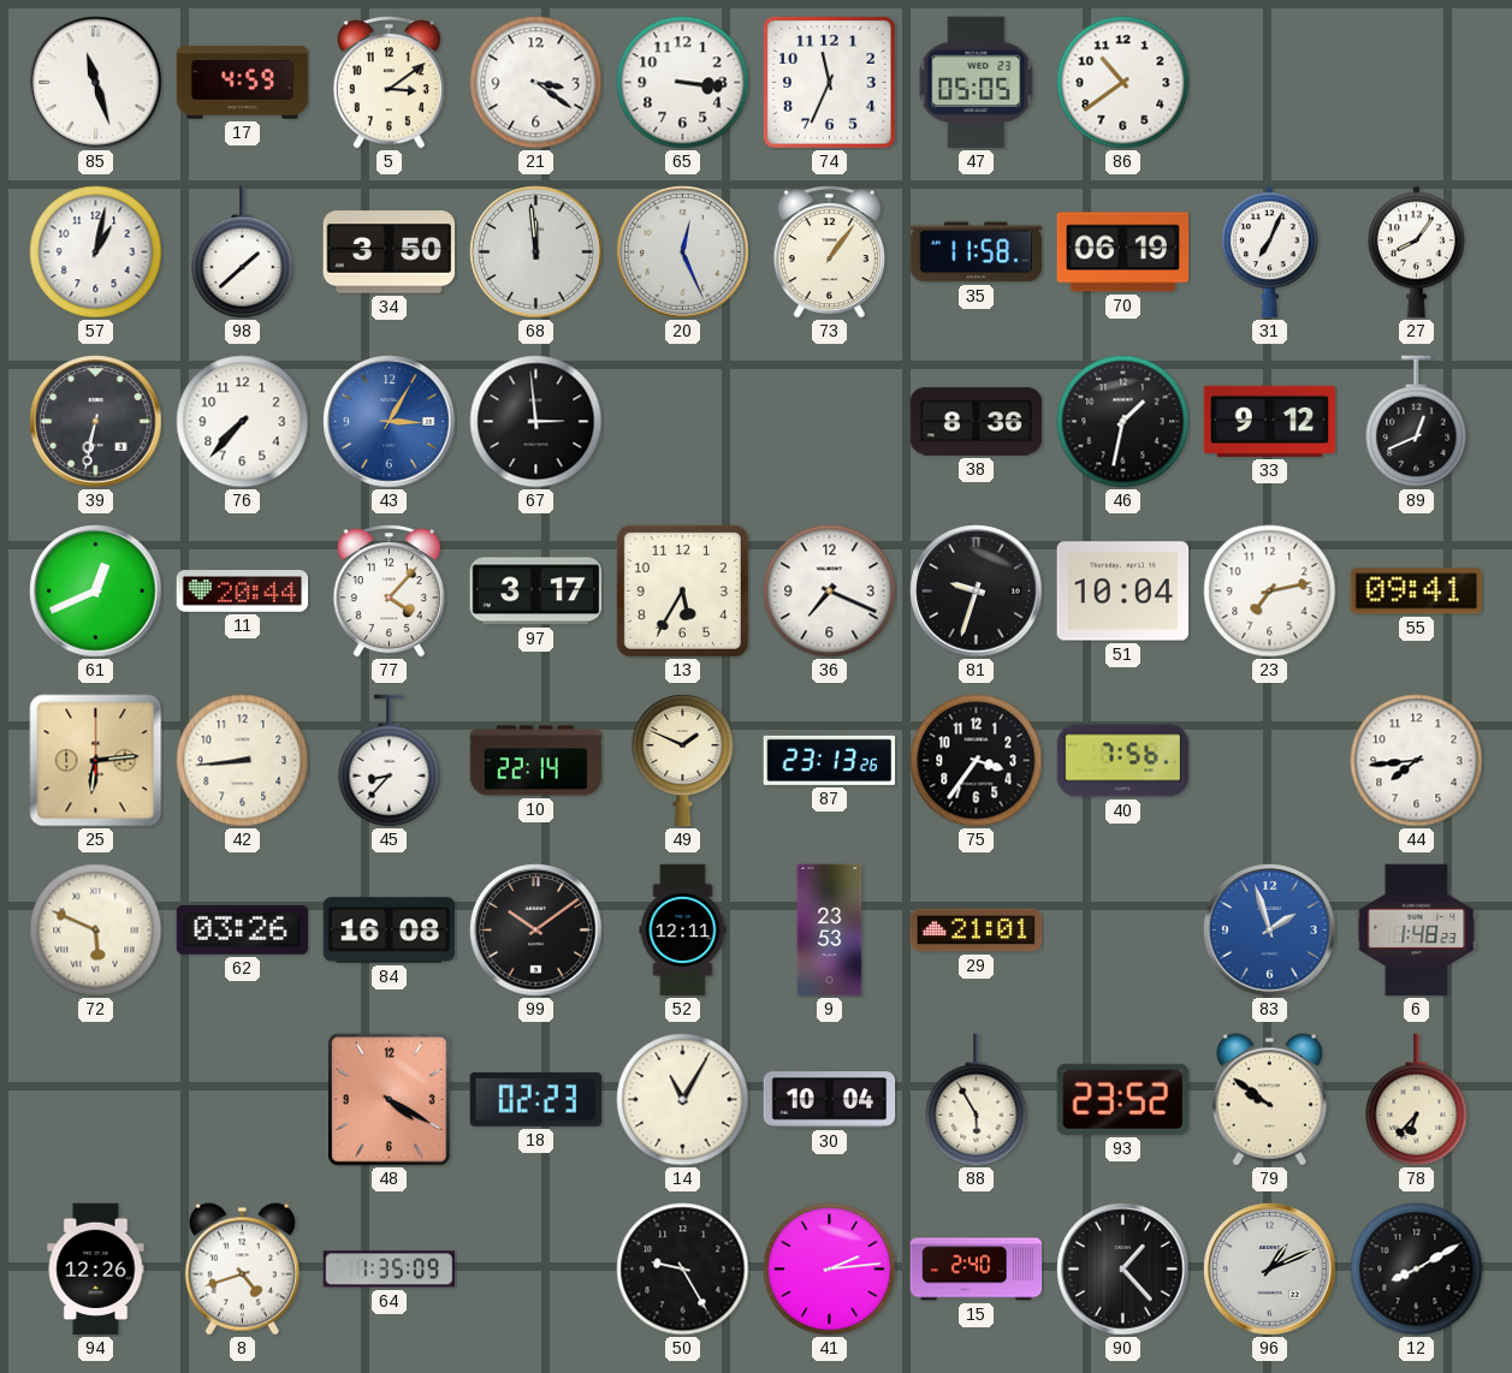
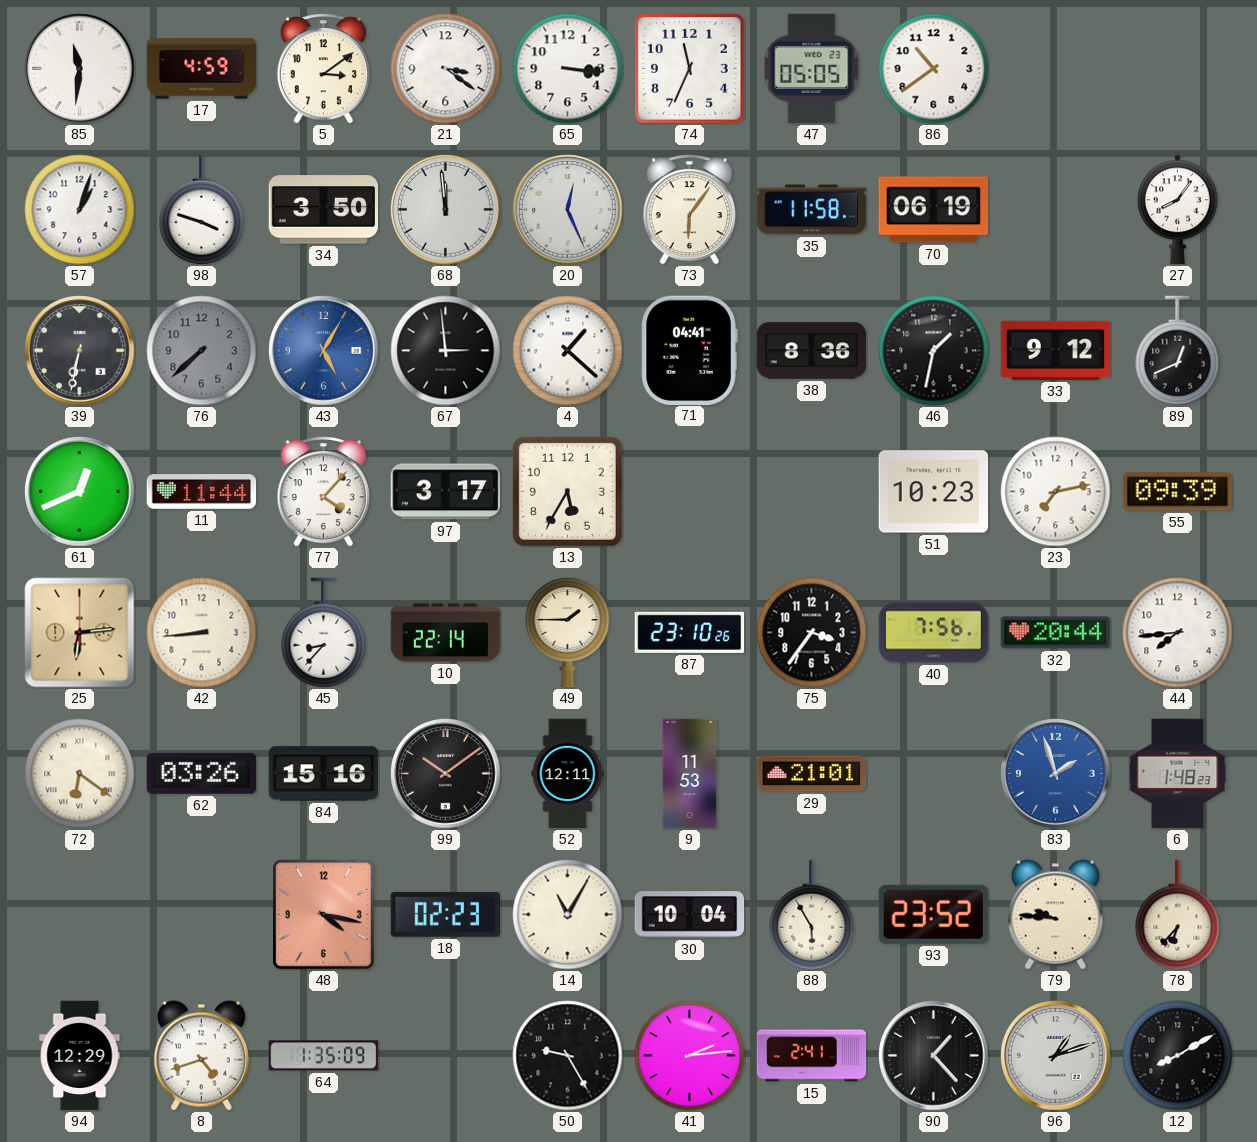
85: 11:27 -> 11:31 (80, 69)
57: 1:02 -> 1:03 (80, 210)
98: 1:38 -> 3:48 (202, 210)
73: 1:06 -> 6:06 (689, 210)
31: 7:04 -> none (1270, 252)
76: 7:37 -> 7:38 (202, 351)
76 dial: white -> grey (202, 351)
43: 3:05 -> 5:05 (324, 351)
4: none -> 1:22 (568, 351)
71: none -> 04:41 (689, 350)
11: 20:44 -> 11:44 (202, 492)
36: 7:19 -> none (830, 592)
81: 9:33 -> none (977, 592)
51: 10:04 -> 10:23 (934, 492)
55: 09:41 -> 09:39 (1178, 492)
49: 1:49 -> 1:45 (568, 632)
87: 23:13 -> 23:10 (690, 632)
32: none -> 20:44 (1056, 633)
72: 5:49 -> 6:21 (80, 774)
84: 16:08 -> 15:16 (324, 774)
9: 23:53 -> 11:53 (690, 774)
48: 4:20 -> 4:17 (324, 915)
79: 9:51 -> 9:46 (1055, 915)
94: 12:26 -> 12:29 (80, 1056)
15: 2:40 -> 2:41 (812, 1056)
96: 1:11 -> 1:12 (1056, 1056)
